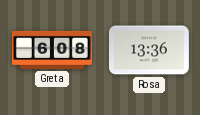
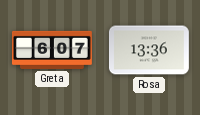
Greta: 6:08 -> 6:07 (52, 50)
